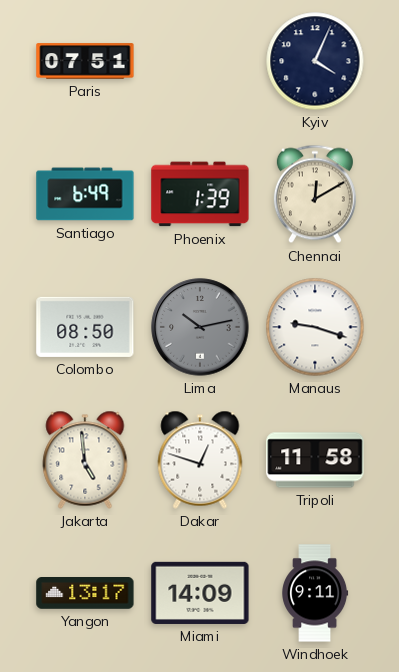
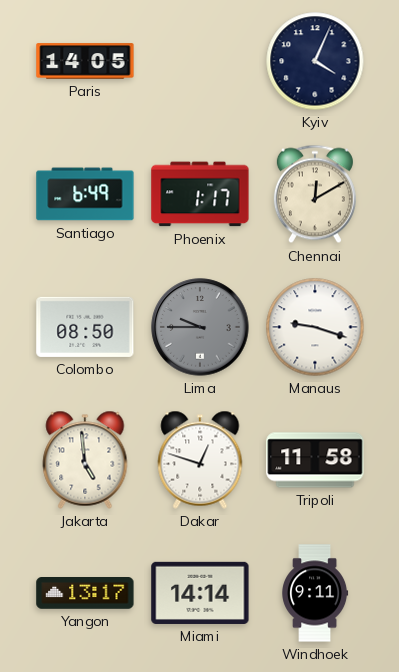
Paris: 07:51 -> 14:05 (85, 61)
Phoenix: 1:39 -> 1:17 (200, 194)
Lima: 10:13 -> 9:45 (200, 327)
Miami: 14:09 -> 14:14 (200, 593)
